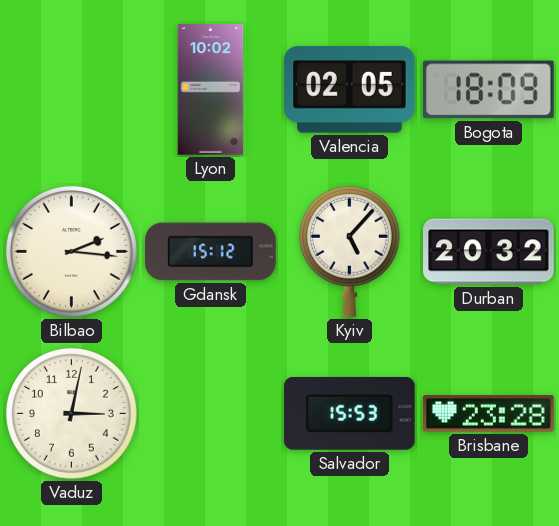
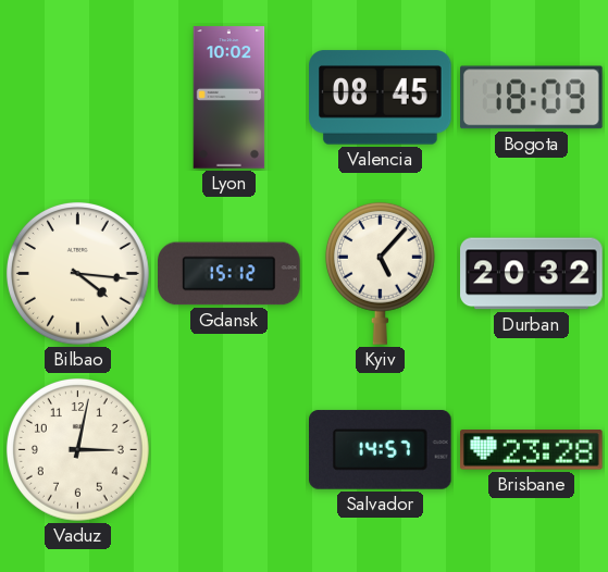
Valencia: 02:05 -> 08:45 (381, 98)
Bilbao: 2:16 -> 4:16 (77, 273)
Salvador: 15:53 -> 14:57 (381, 449)
